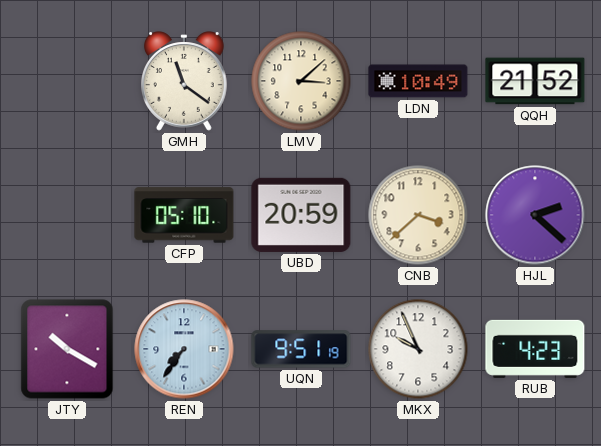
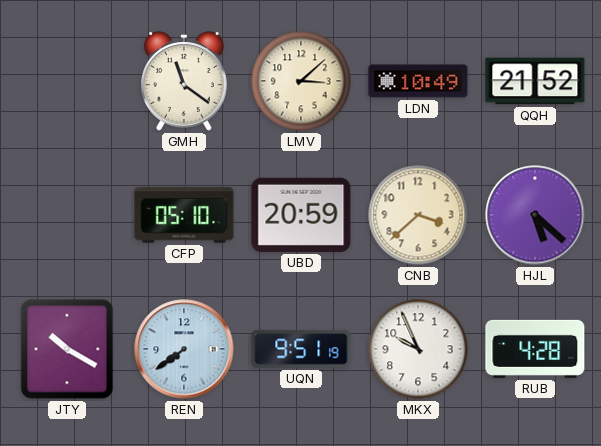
HJL: 2:22 -> 5:22 (535, 215)
REN: 7:36 -> 7:39 (184, 349)
RUB: 4:23 -> 4:28 (535, 349)
